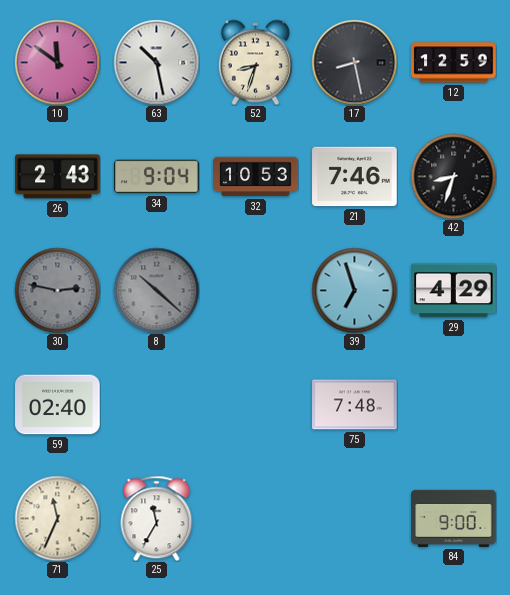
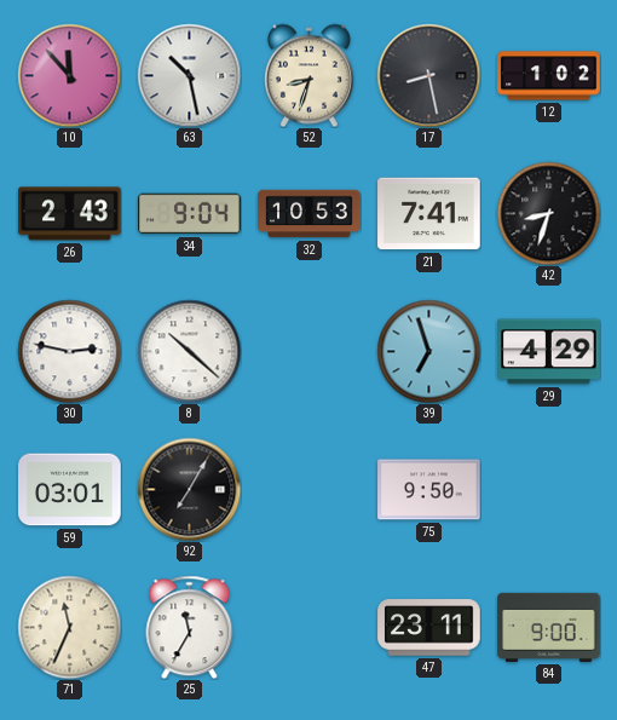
10: 11:51 -> 11:53 (69, 75)
12: 12:59 -> 1:02 (549, 76)
21: 7:46 -> 7:41 (429, 214)
30 dial: grey -> white (69, 351)
8 dial: grey -> white (189, 351)
59: 02:40 -> 03:01 (70, 490)
92: none -> 7:05 (189, 489)
75: 7:48 -> 9:50 (429, 490)
47: none -> 23:11 (429, 628)
